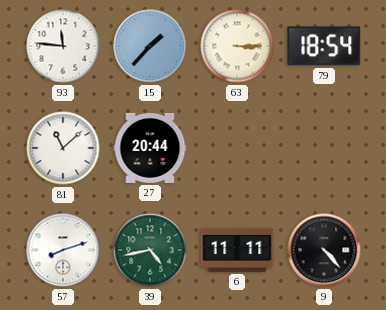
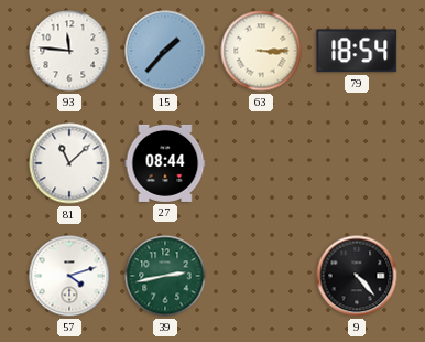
27: 20:44 -> 08:44 (165, 163)
57: 8:12 -> 4:12 (69, 276)
39: 4:43 -> 2:43 (165, 276)
6: 11:11 -> none (237, 250)
